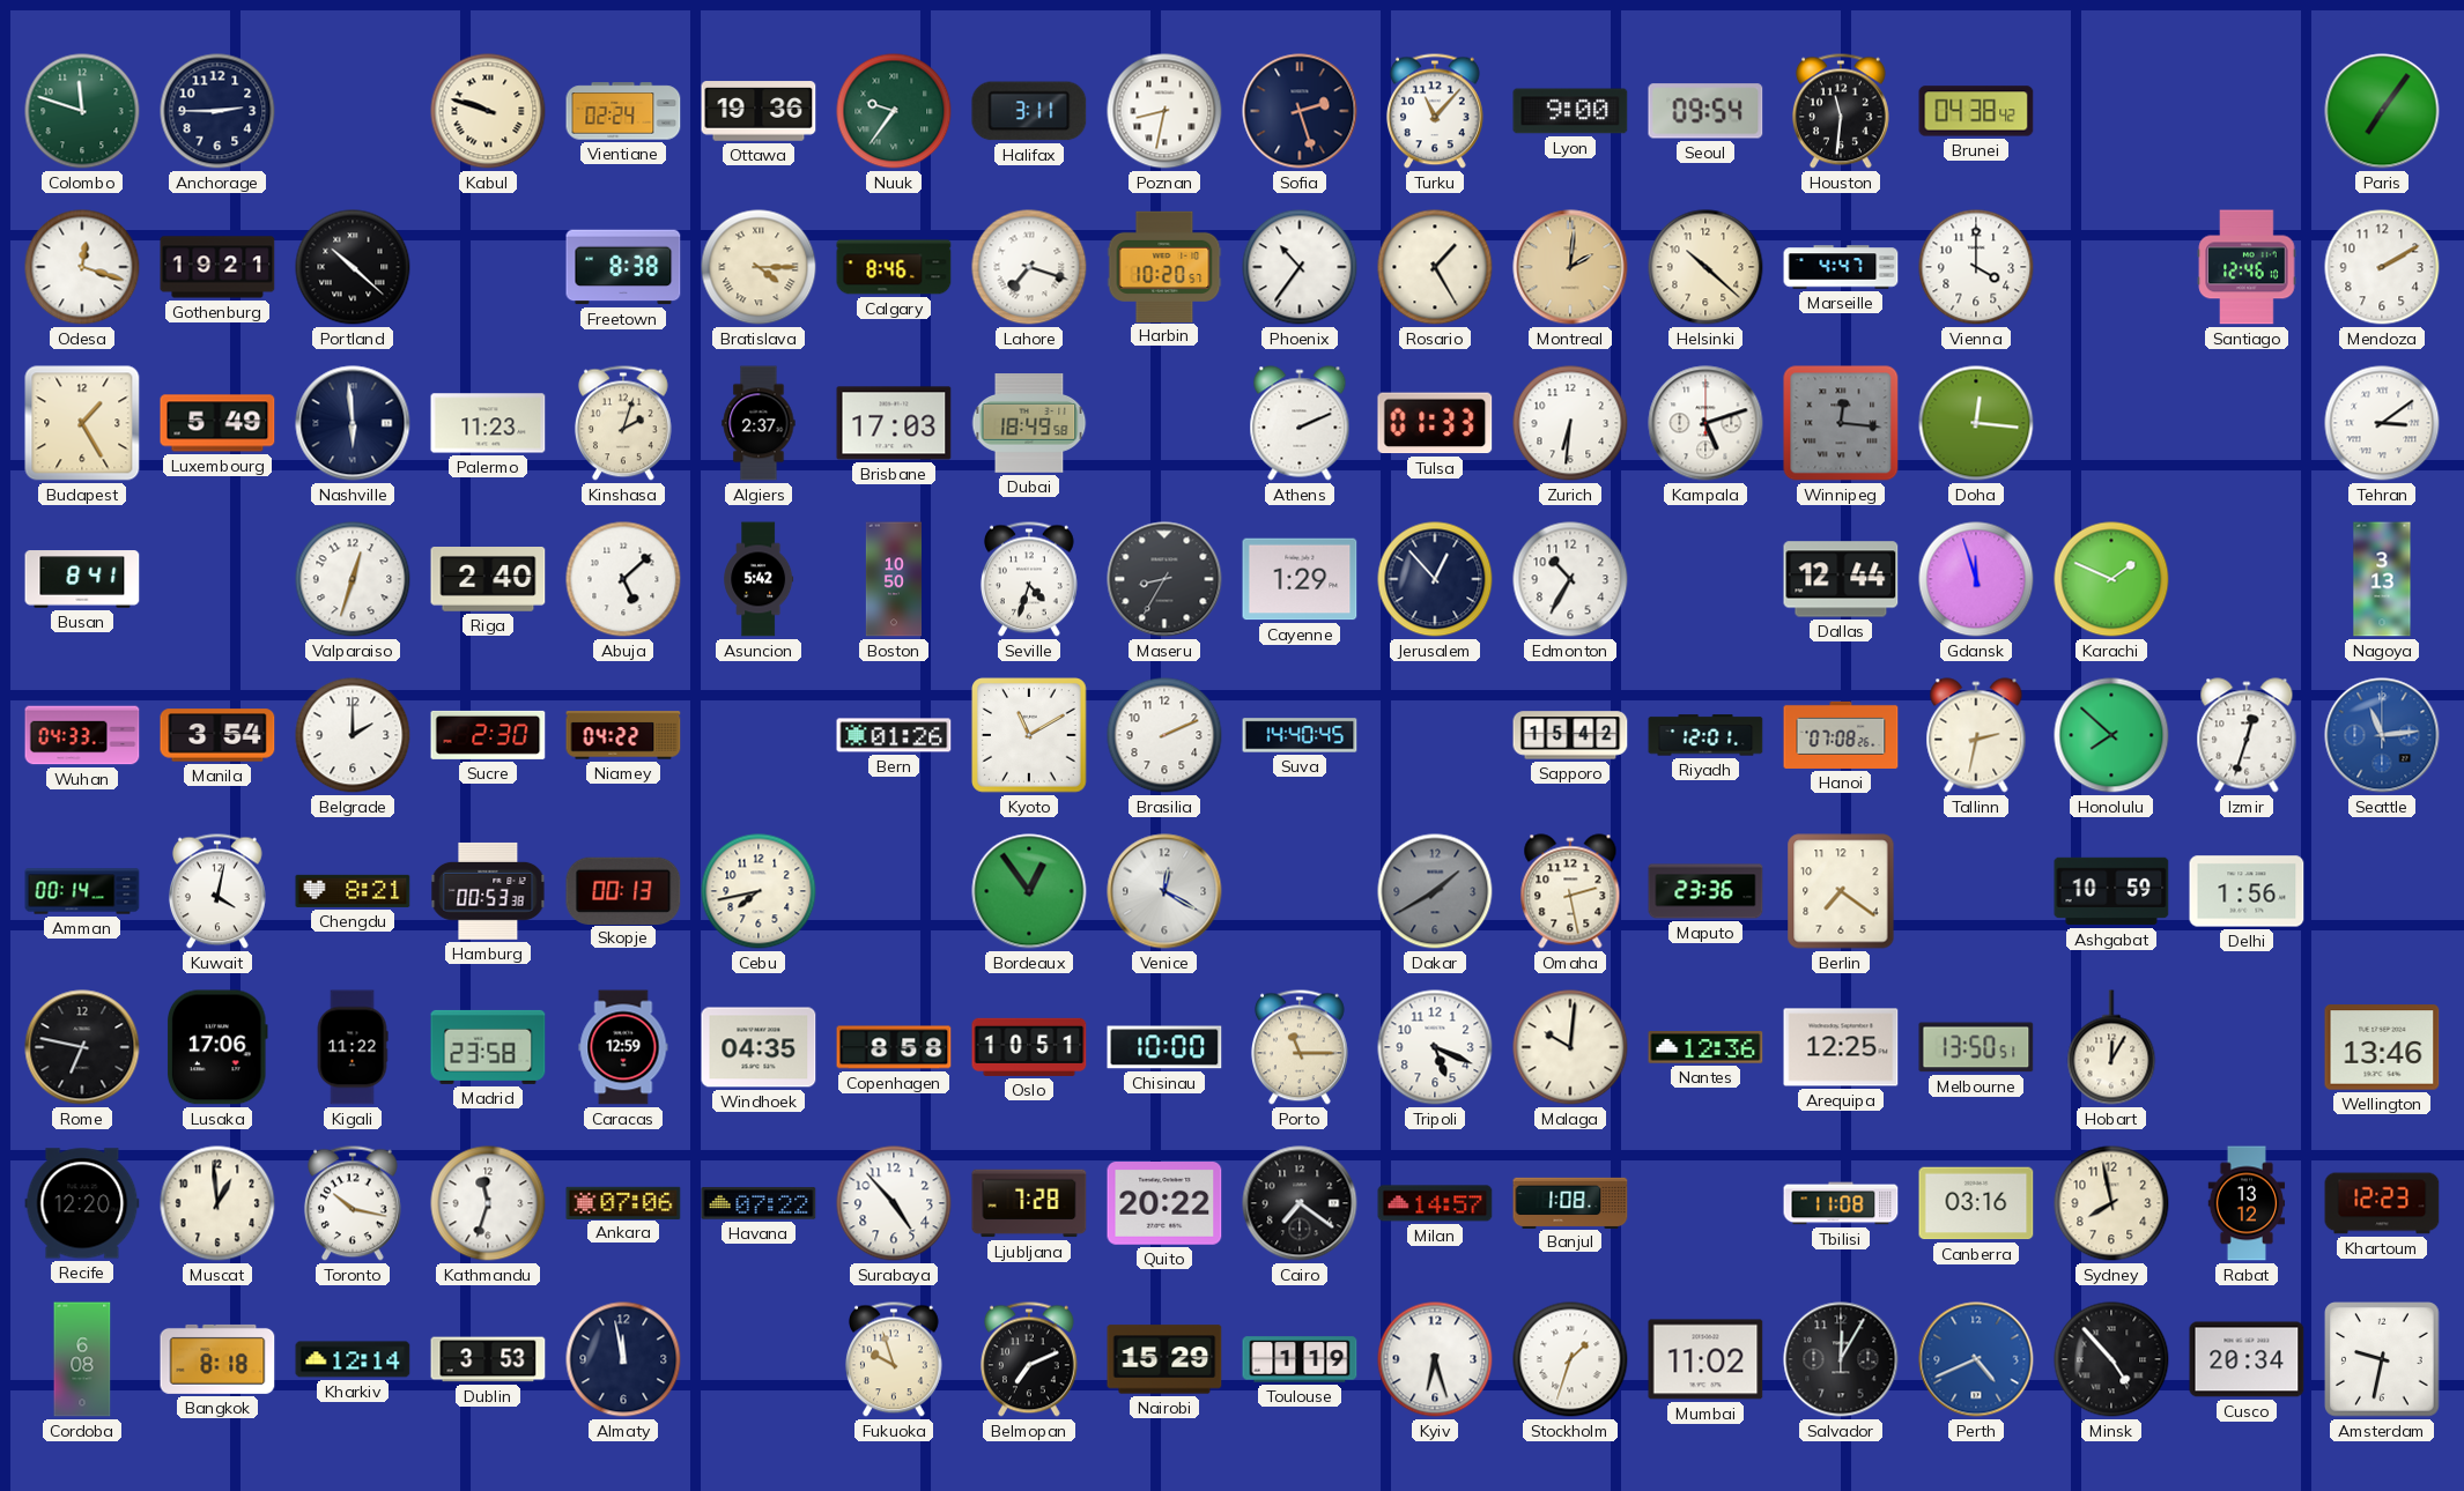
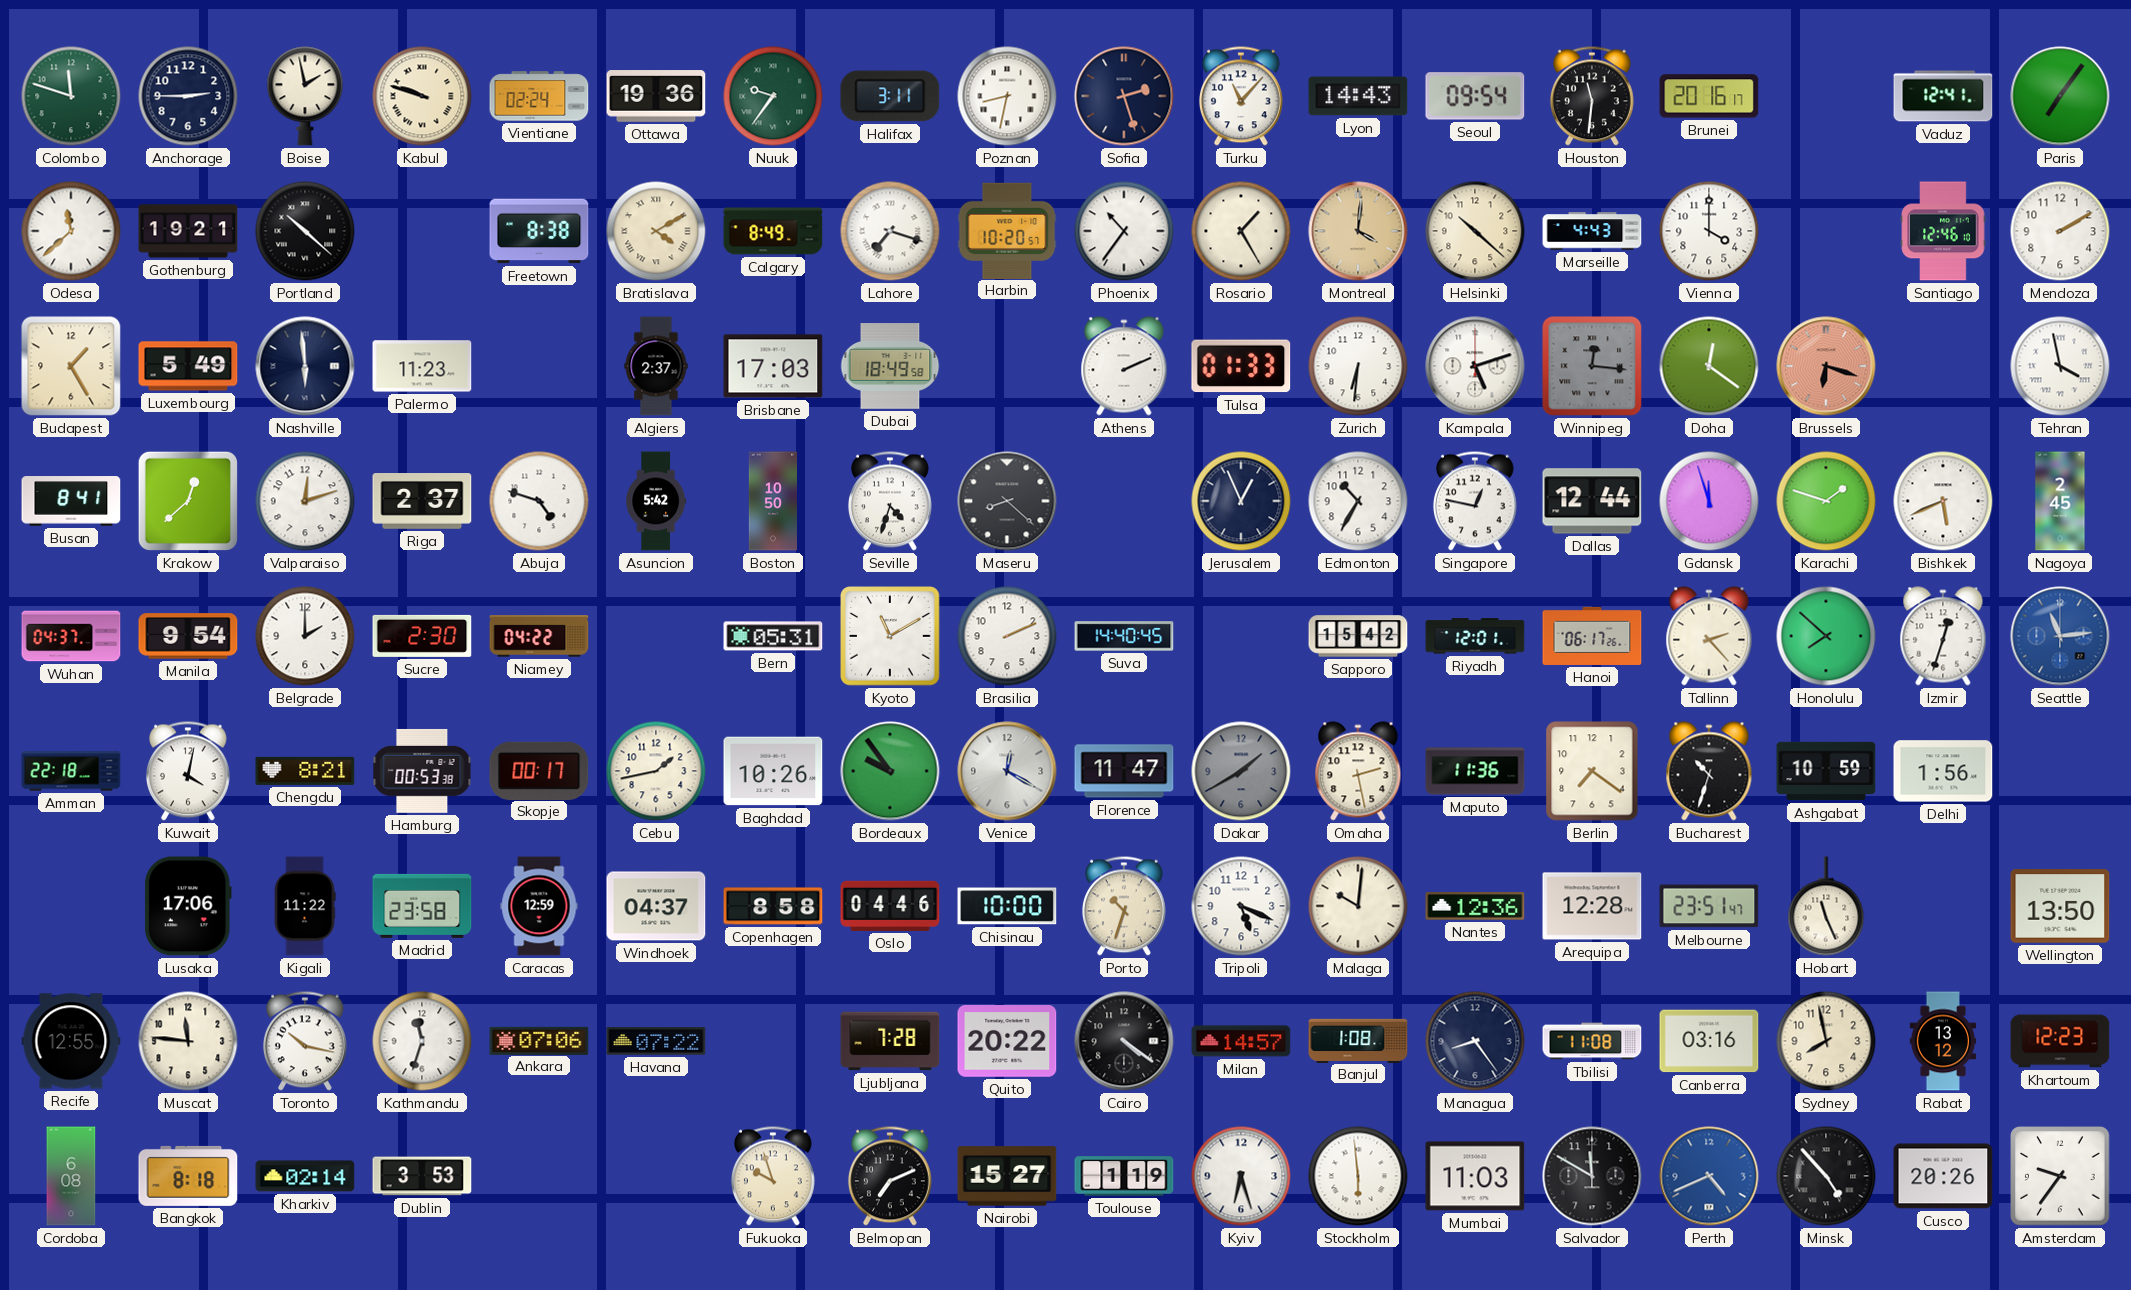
Boise: none -> 1:58 (305, 96)
Lyon: 9:00 -> 14:43 (1358, 96)
Brunei: 04:38 -> 20:16 (1709, 96)
Vaduz: none -> 12:41 (1943, 96)
Odesa: 12:18 -> 11:38 (71, 231)
Bratislava: 4:15 -> 4:10 (656, 231)
Calgary: 8:46 -> 8:49 (773, 231)
Montreal: 2:01 -> 4:01 (1358, 231)
Marseille: 4:47 -> 4:43 (1592, 231)
Kinshasa: 2:03 -> none (623, 423)
Doha: 12:16 -> 12:21 (1709, 366)
Brussels: none -> 6:18 (1826, 366)
Tehran: 3:09 -> 3:58 (2060, 366)
Krakow: none -> 12:38 (188, 501)
Valparaiso: 12:33 -> 12:12 (305, 501)
Riga: 2:40 -> 2:37 (422, 502)
Abuja: 5:08 -> 4:48 (539, 501)
Maseru: 8:35 -> 8:22 (1007, 501)
Cayenne: 1:29 -> none (1300, 579)
Jerusalem: 12:53 -> 12:56 (1241, 501)
Singapore: none -> 12:47 (1475, 501)
Karachi: 1:49 -> 1:48 (1826, 501)
Bishkek: none -> 5:41 (1943, 501)
Nagoya: 3:13 -> 2:45 (2060, 501)
Wuhan: 04:33 -> 04:37 (71, 636)
Manila: 3:54 -> 9:54 (188, 636)
Bern: 01:26 -> 05:31 (773, 636)
Hanoi: 07:08 -> 06:17 (1592, 636)
Tallinn: 2:32 -> 2:23 (1709, 636)
Amman: 00:14 -> 22:18 (71, 771)
Skopje: 00:13 -> 00:17 (539, 770)
Cebu: 7:43 -> 1:43 (656, 771)
Baghdad: none -> 10:26 (773, 771)
Bordeaux: 12:54 -> 9:54 (890, 771)
Florence: none -> 11:47 (1124, 771)
Maputo: 23:36 -> 11:36 (1475, 771)
Bucharest: none -> 10:33 (1709, 771)
Rome: 6:47 -> none (82, 1047)
Windhoek: 04:35 -> 04:37 (656, 906)
Oslo: 10:51 -> 04:46 (890, 906)
Porto: 11:15 -> 10:33 (1124, 906)
Arequipa: 12:25 -> 12:28 (1592, 906)
Melbourne: 13:50 -> 23:51 (1709, 906)
Hobart: 12:05 -> 11:26 (1826, 906)
Wellington: 13:46 -> 13:50 (2060, 906)
Recife: 12:20 -> 12:55 (71, 1041)
Muscat: 12:59 -> 11:46 (188, 1041)
Surabaya: 4:53 -> none (894, 1203)
Cairo: 7:21 -> 4:21 (1124, 1041)
Managua: none -> 8:24 (1475, 1041)
Kharkiv: 12:14 -> 02:14 (305, 1176)
Almaty: 11:58 -> none (623, 1359)
Nairobi: 15:29 -> 15:27 (1007, 1176)
Stockholm: 1:33 -> 5:59 (1358, 1176)
Mumbai: 11:02 -> 11:03 (1475, 1176)
Salvador: 12:05 -> 11:50 (1592, 1176)
Cusco: 20:34 -> 20:26 (1943, 1176)
Amsterdam: 9:32 -> 9:36 (2060, 1176)
